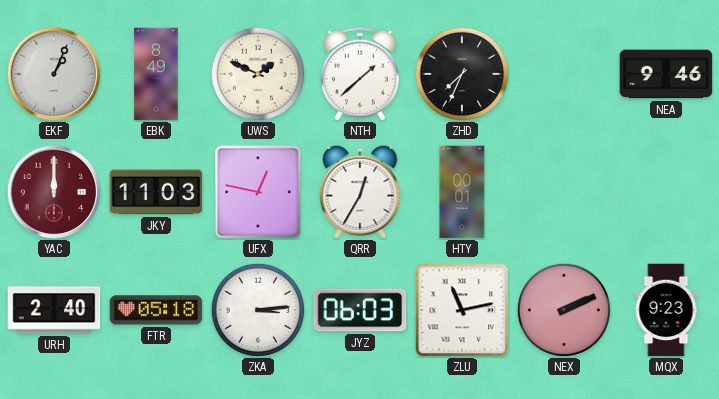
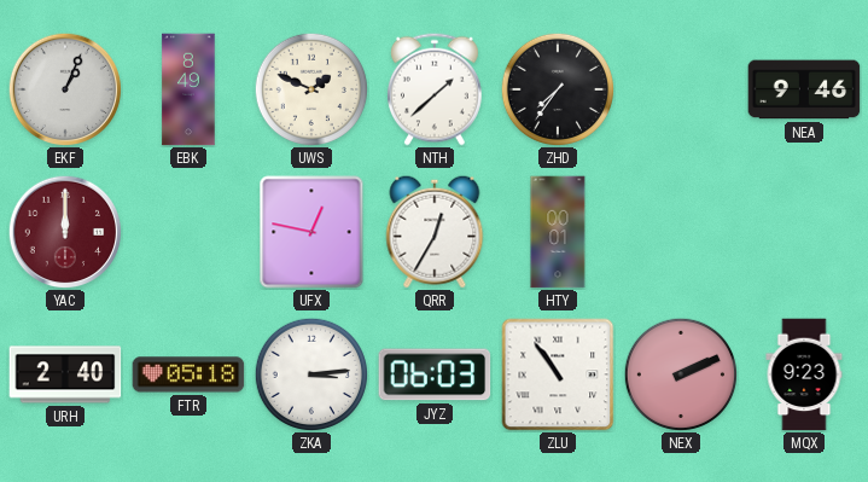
ZHD: 7:34 -> 7:36 (557, 88)
JKY: 11:03 -> none (156, 192)
ZLU: 11:13 -> 10:54 (558, 374)
